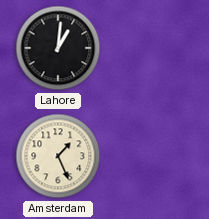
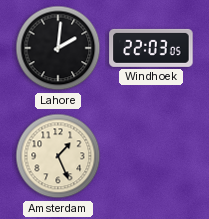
Lahore: 1:01 -> 2:01 (58, 48)
Windhoek: none -> 22:03 (151, 48)
